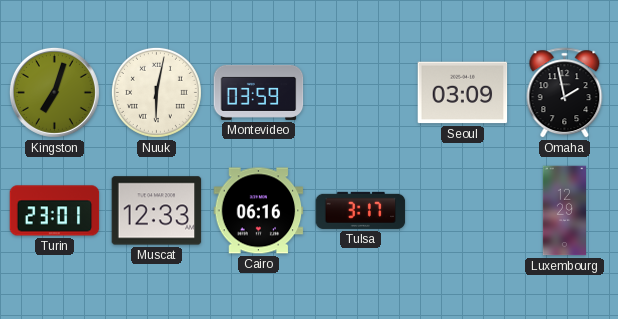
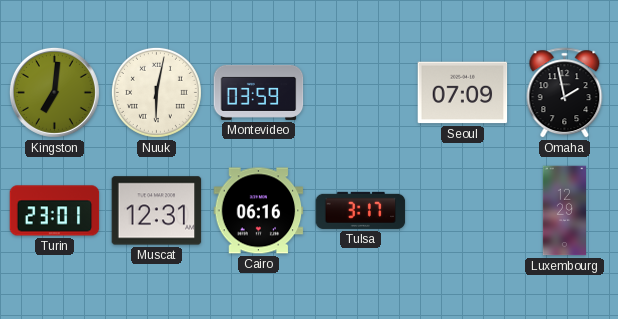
Kingston: 7:03 -> 7:01 (54, 92)
Seoul: 03:09 -> 07:09 (463, 93)
Muscat: 12:33 -> 12:31 (157, 211)
